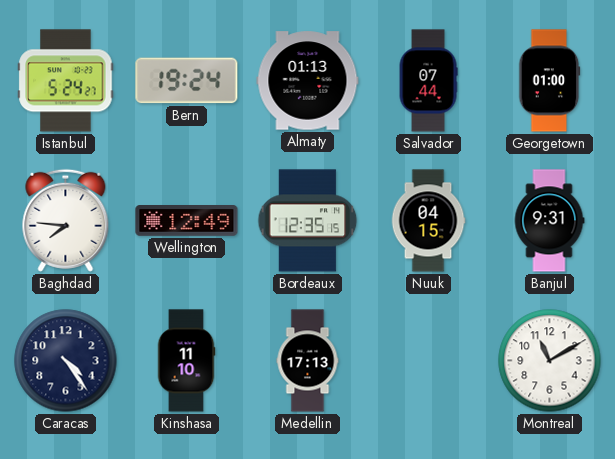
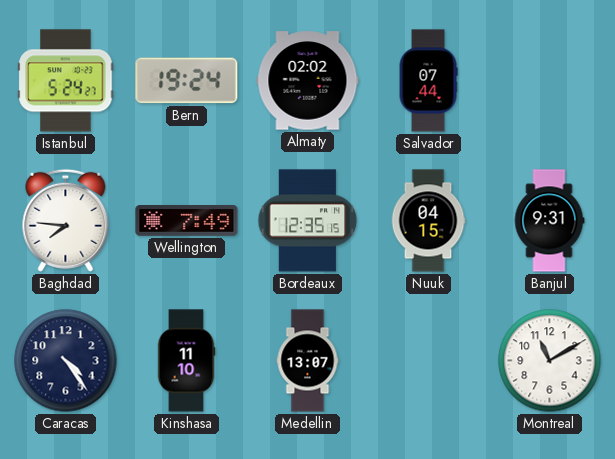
Almaty: 01:13 -> 02:02 (308, 81)
Georgetown: 01:00 -> none (550, 81)
Wellington: 12:49 -> 7:49 (187, 221)
Medellin: 17:13 -> 13:07 (308, 361)
